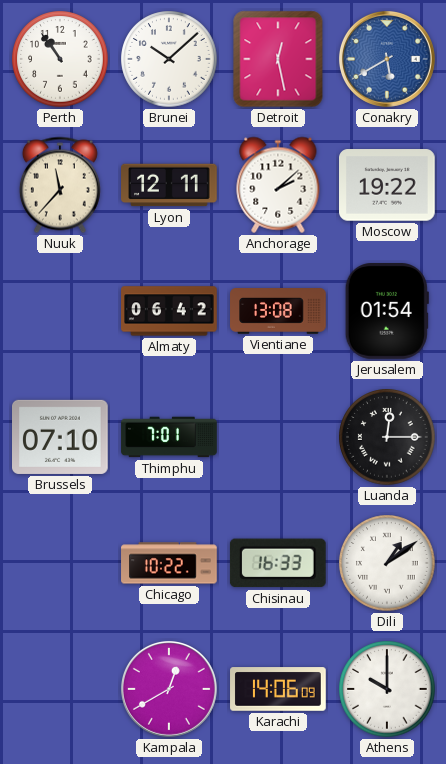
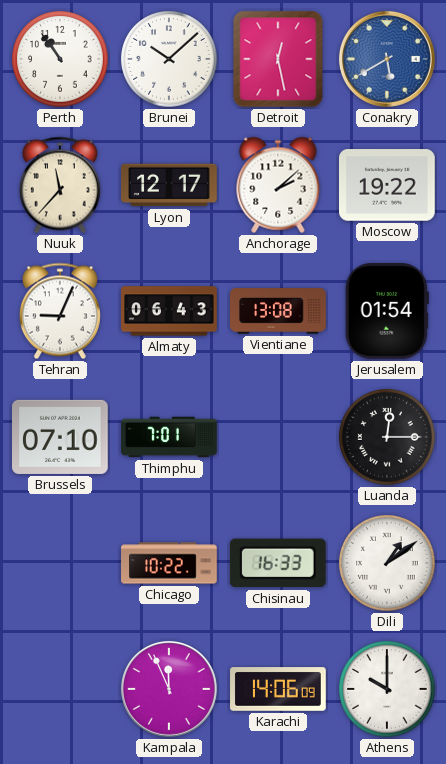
Lyon: 12:11 -> 12:17 (169, 185)
Tehran: none -> 9:04 (60, 311)
Almaty: 06:42 -> 06:43 (169, 311)
Kampala: 12:40 -> 11:56 (169, 689)
